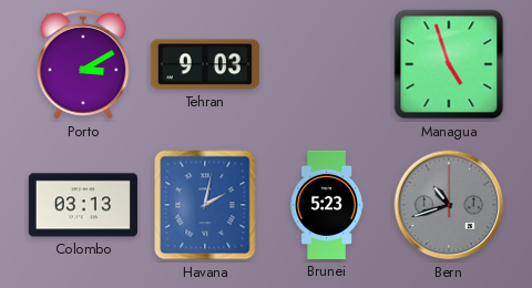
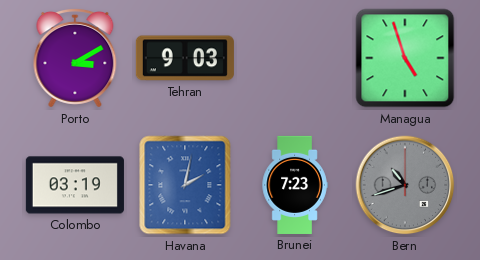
Colombo: 03:13 -> 03:19 (75, 185)
Brunei: 5:23 -> 7:23 (295, 185)
